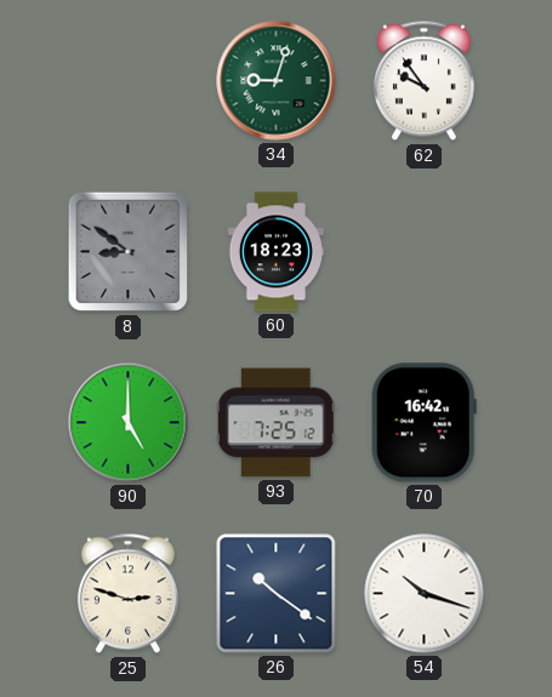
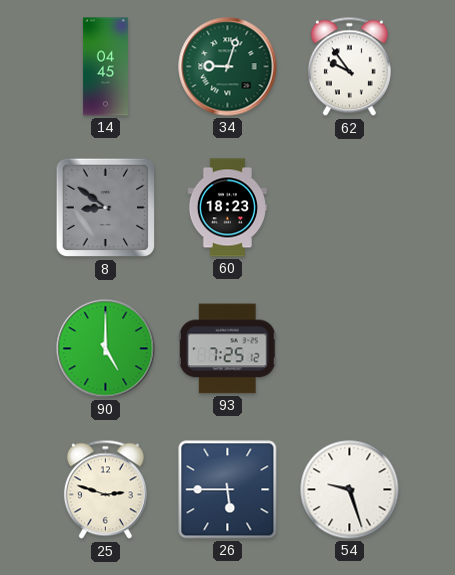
14: none -> 04:45 (105, 67)
70: 16:42 -> none (423, 423)
26: 10:21 -> 5:45 (228, 490)
54: 10:18 -> 9:27 (350, 490)
